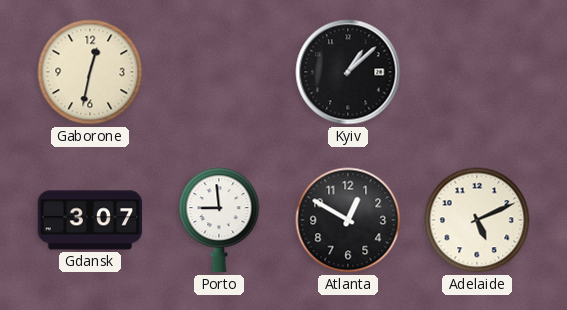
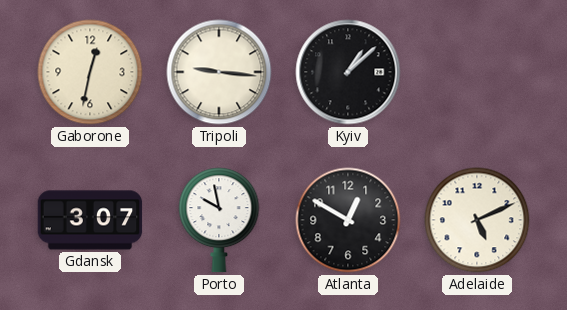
Tripoli: none -> 9:16 (219, 72)
Porto: 8:59 -> 9:58 (219, 220)
